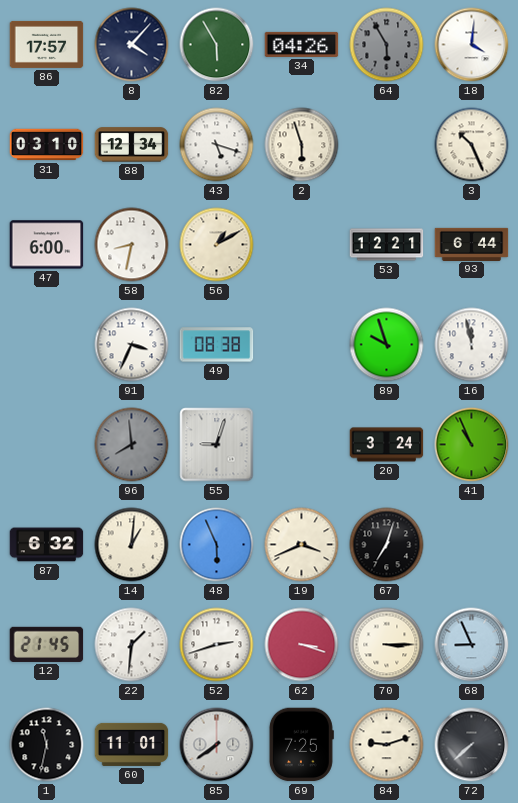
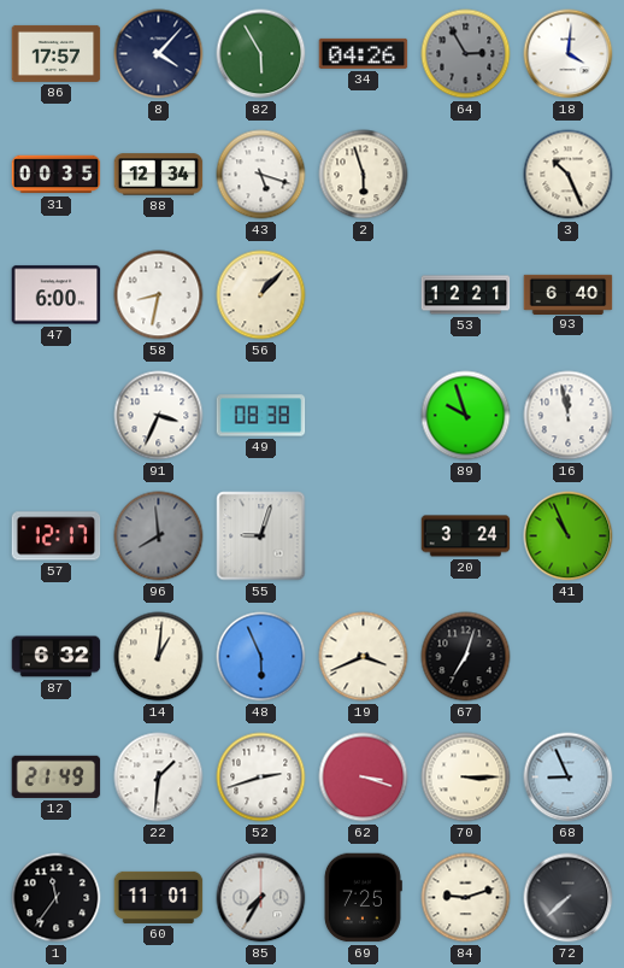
64: 5:55 -> 2:55 (466, 54)
31: 03:10 -> 00:35 (57, 175)
56: 1:10 -> 1:07 (261, 295)
93: 6:44 -> 6:40 (569, 294)
57: none -> 12:17 (57, 536)
12: 21:45 -> 21:49 (57, 776)
1: 11:32 -> 11:36 (57, 898)
85: 7:39 -> 7:35 (261, 898)
